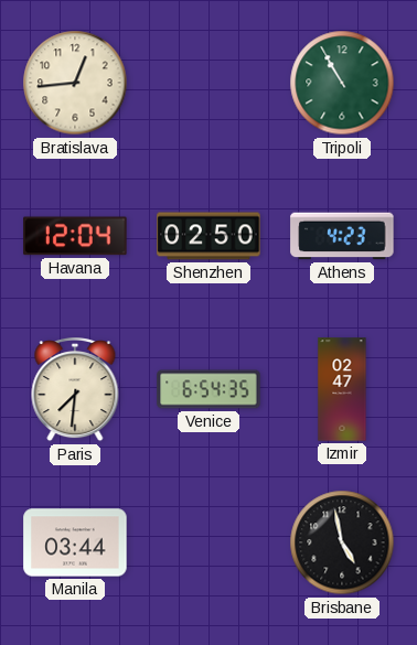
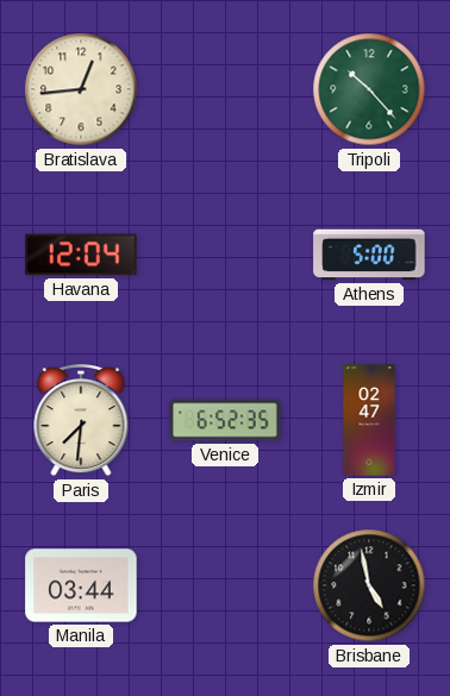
Tripoli: 10:55 -> 10:23 (369, 89)
Shenzhen: 02:50 -> none (209, 236)
Athens: 4:23 -> 5:00 (369, 255)
Venice: 6:54 -> 6:52 (225, 420)
